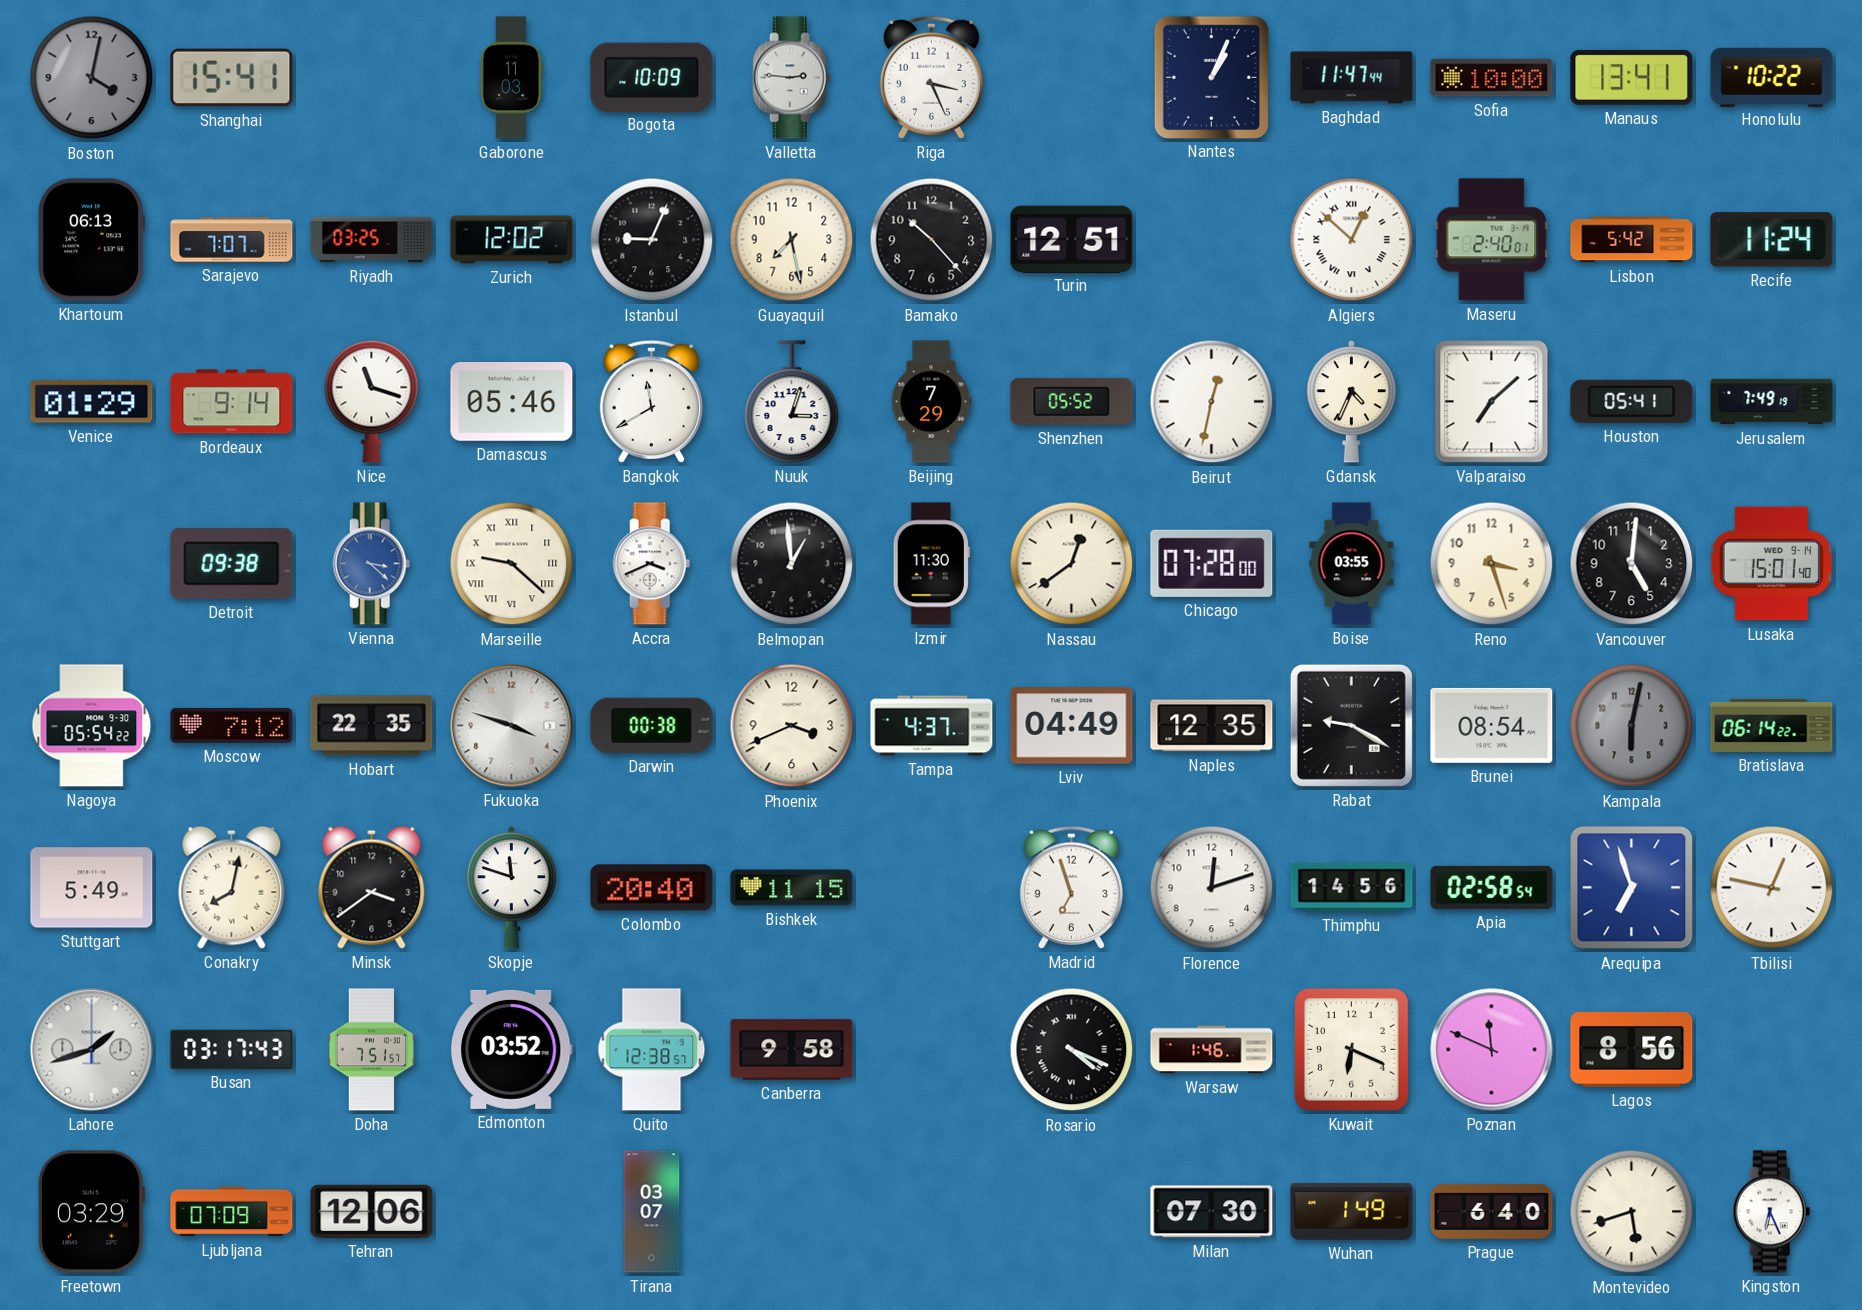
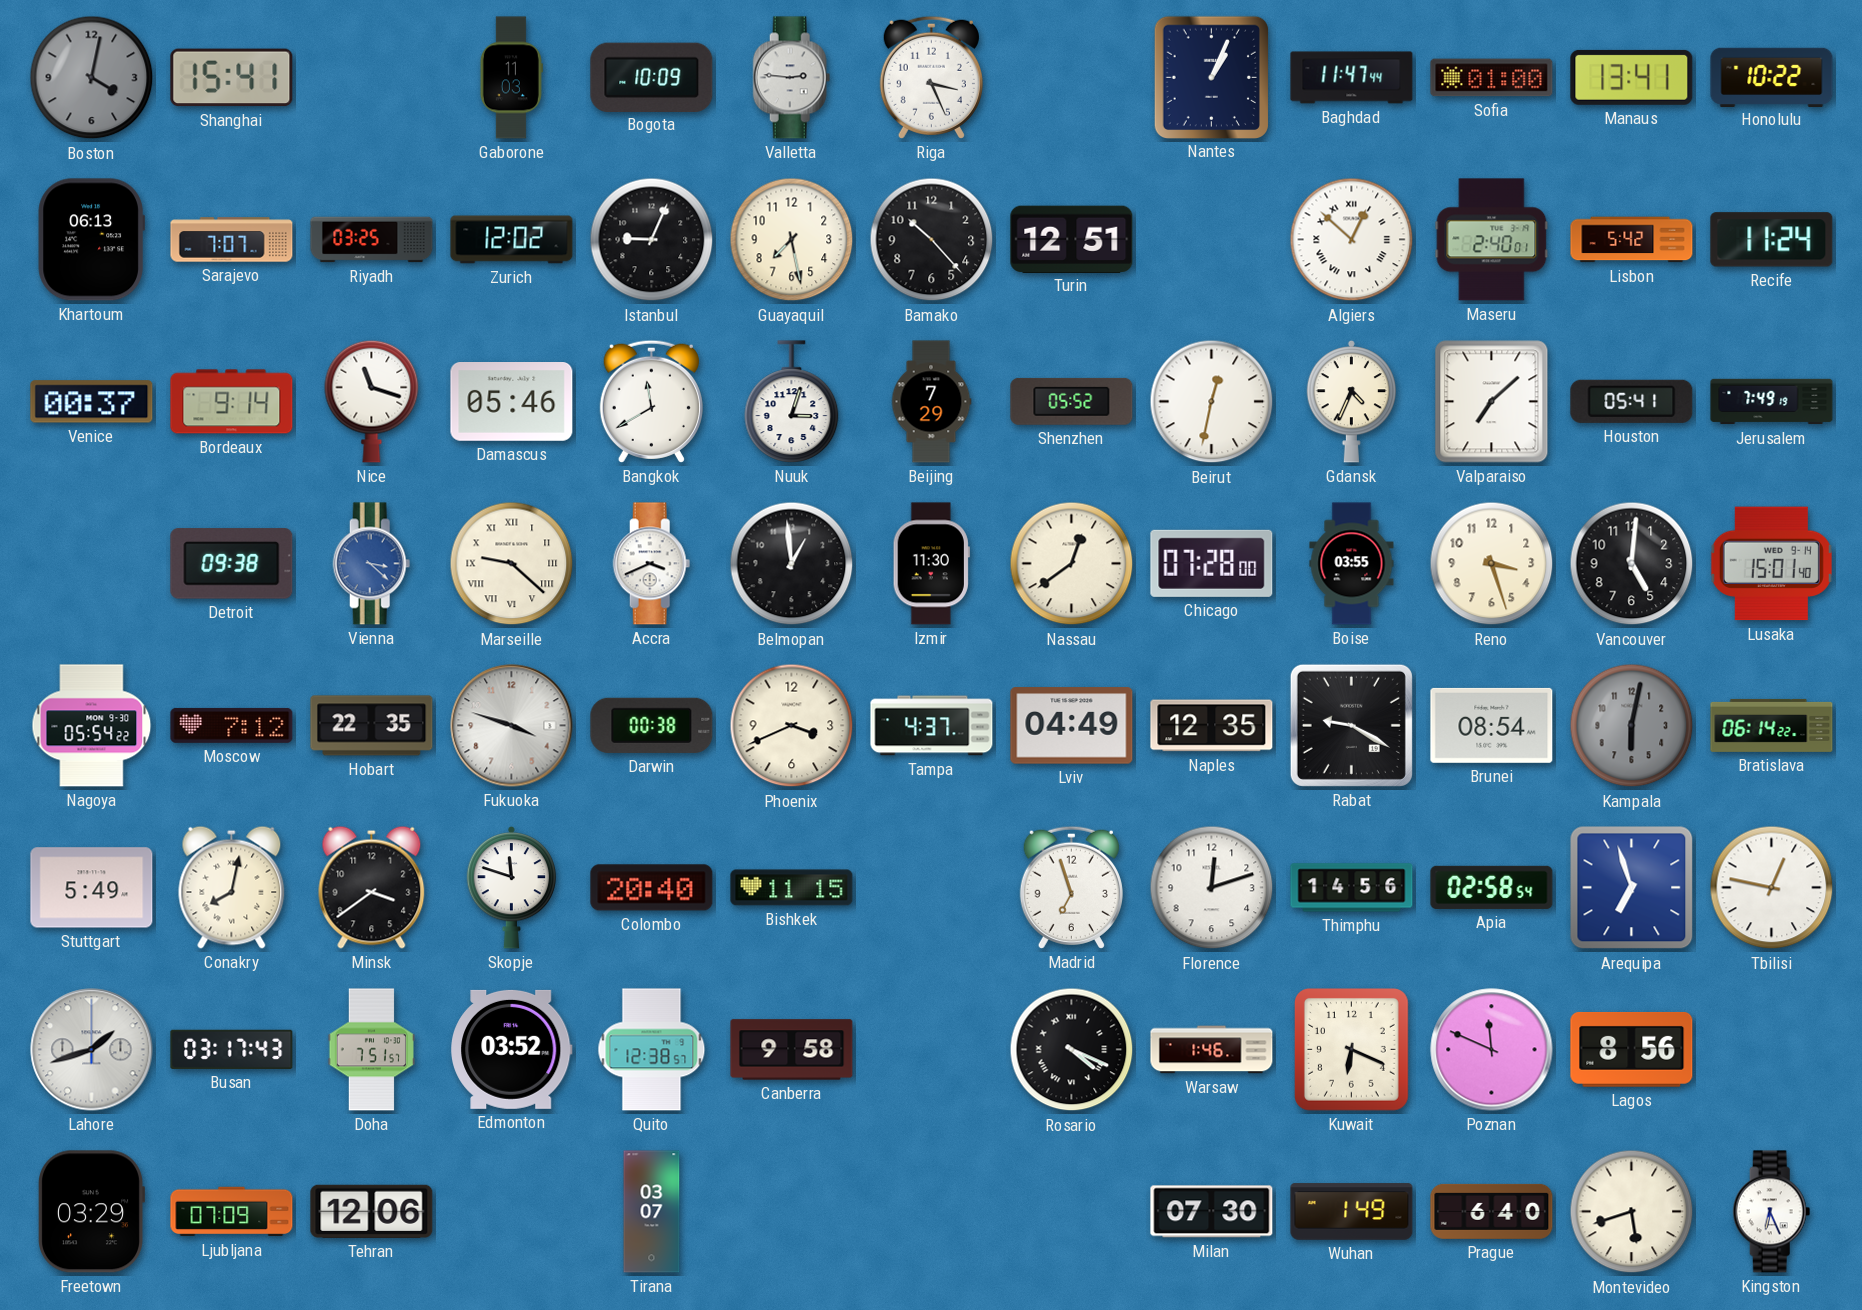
Sofia: 10:00 -> 01:00 (1492, 78)
Venice: 01:29 -> 00:37 (92, 402)
